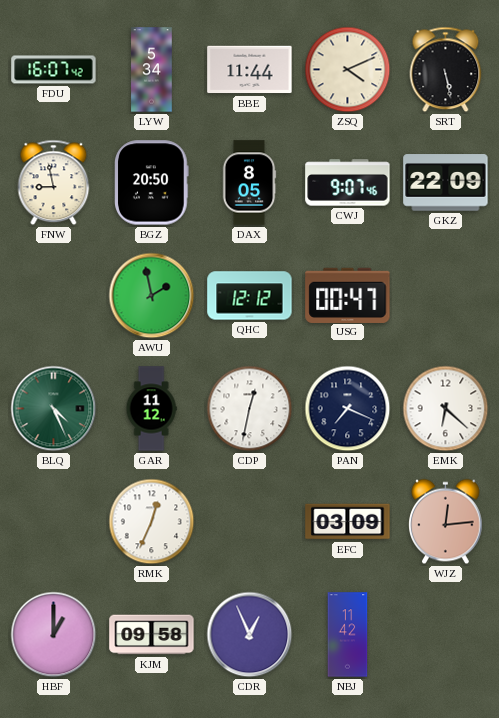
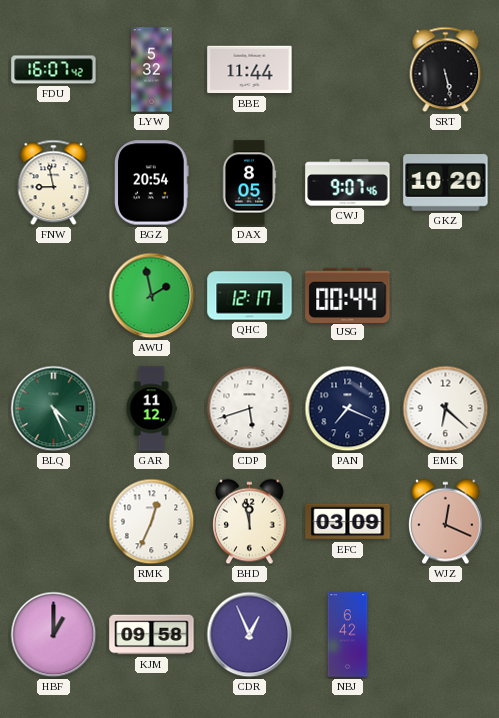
LYW: 5:34 -> 5:32 (152, 70)
ZSQ: 4:11 -> none (348, 70)
BGZ: 20:50 -> 20:54 (152, 183)
GKZ: 22:09 -> 10:20 (446, 183)
QHC: 12:12 -> 12:17 (250, 296)
USG: 00:47 -> 00:44 (348, 295)
CDP: 12:32 -> 5:42 (250, 409)
BHD: none -> 11:58 (250, 522)
WJZ: 12:14 -> 12:19 (446, 522)
NBJ: 11:42 -> 6:42 (348, 635)
